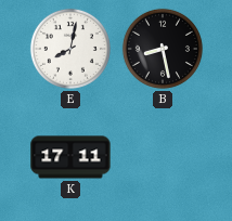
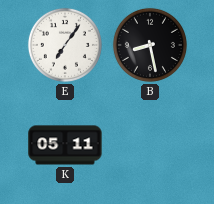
E: 8:02 -> 7:06 (65, 45)
K: 17:11 -> 05:11 (65, 145)
